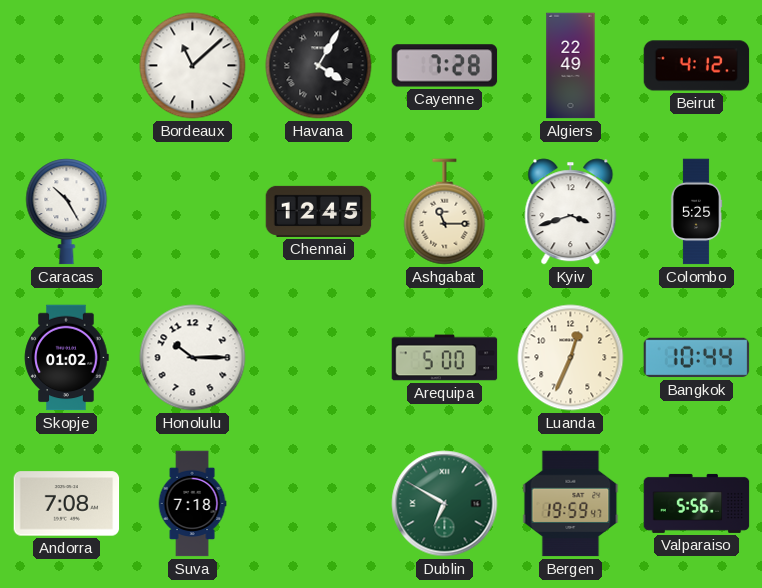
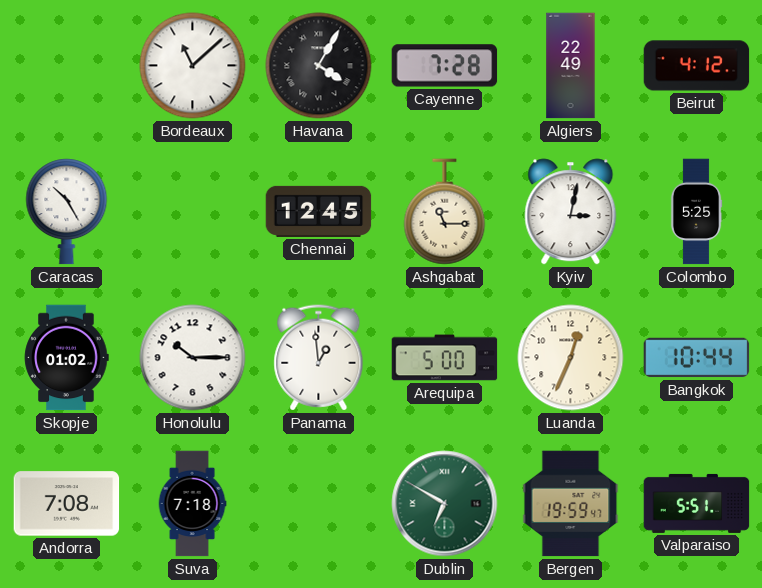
Kyiv: 3:42 -> 3:02 (571, 212)
Panama: none -> 12:59 (319, 358)
Valparaiso: 5:56 -> 5:51 (697, 503)
